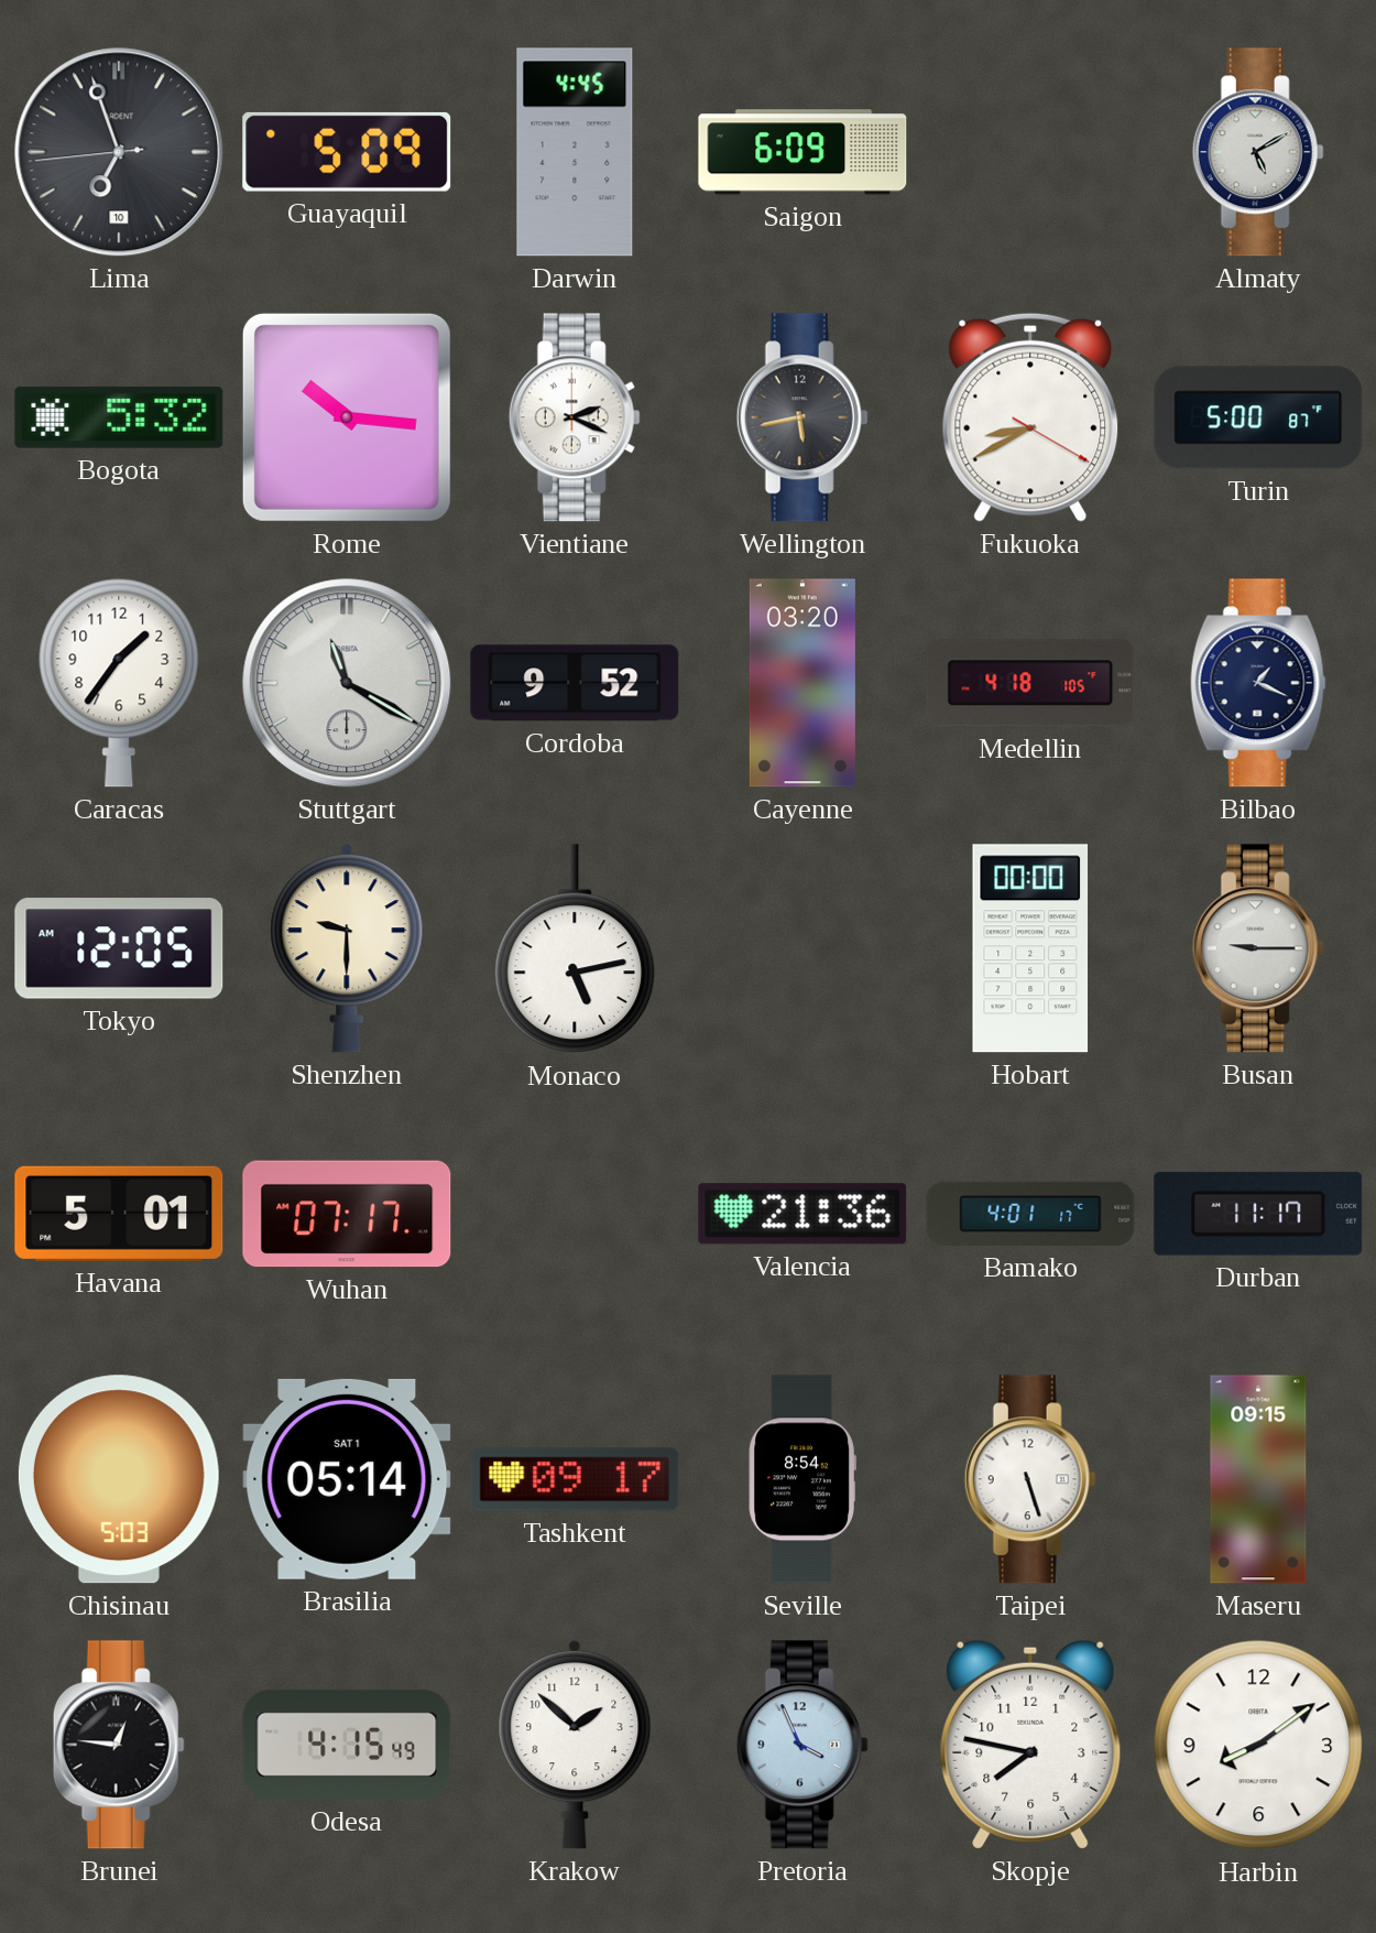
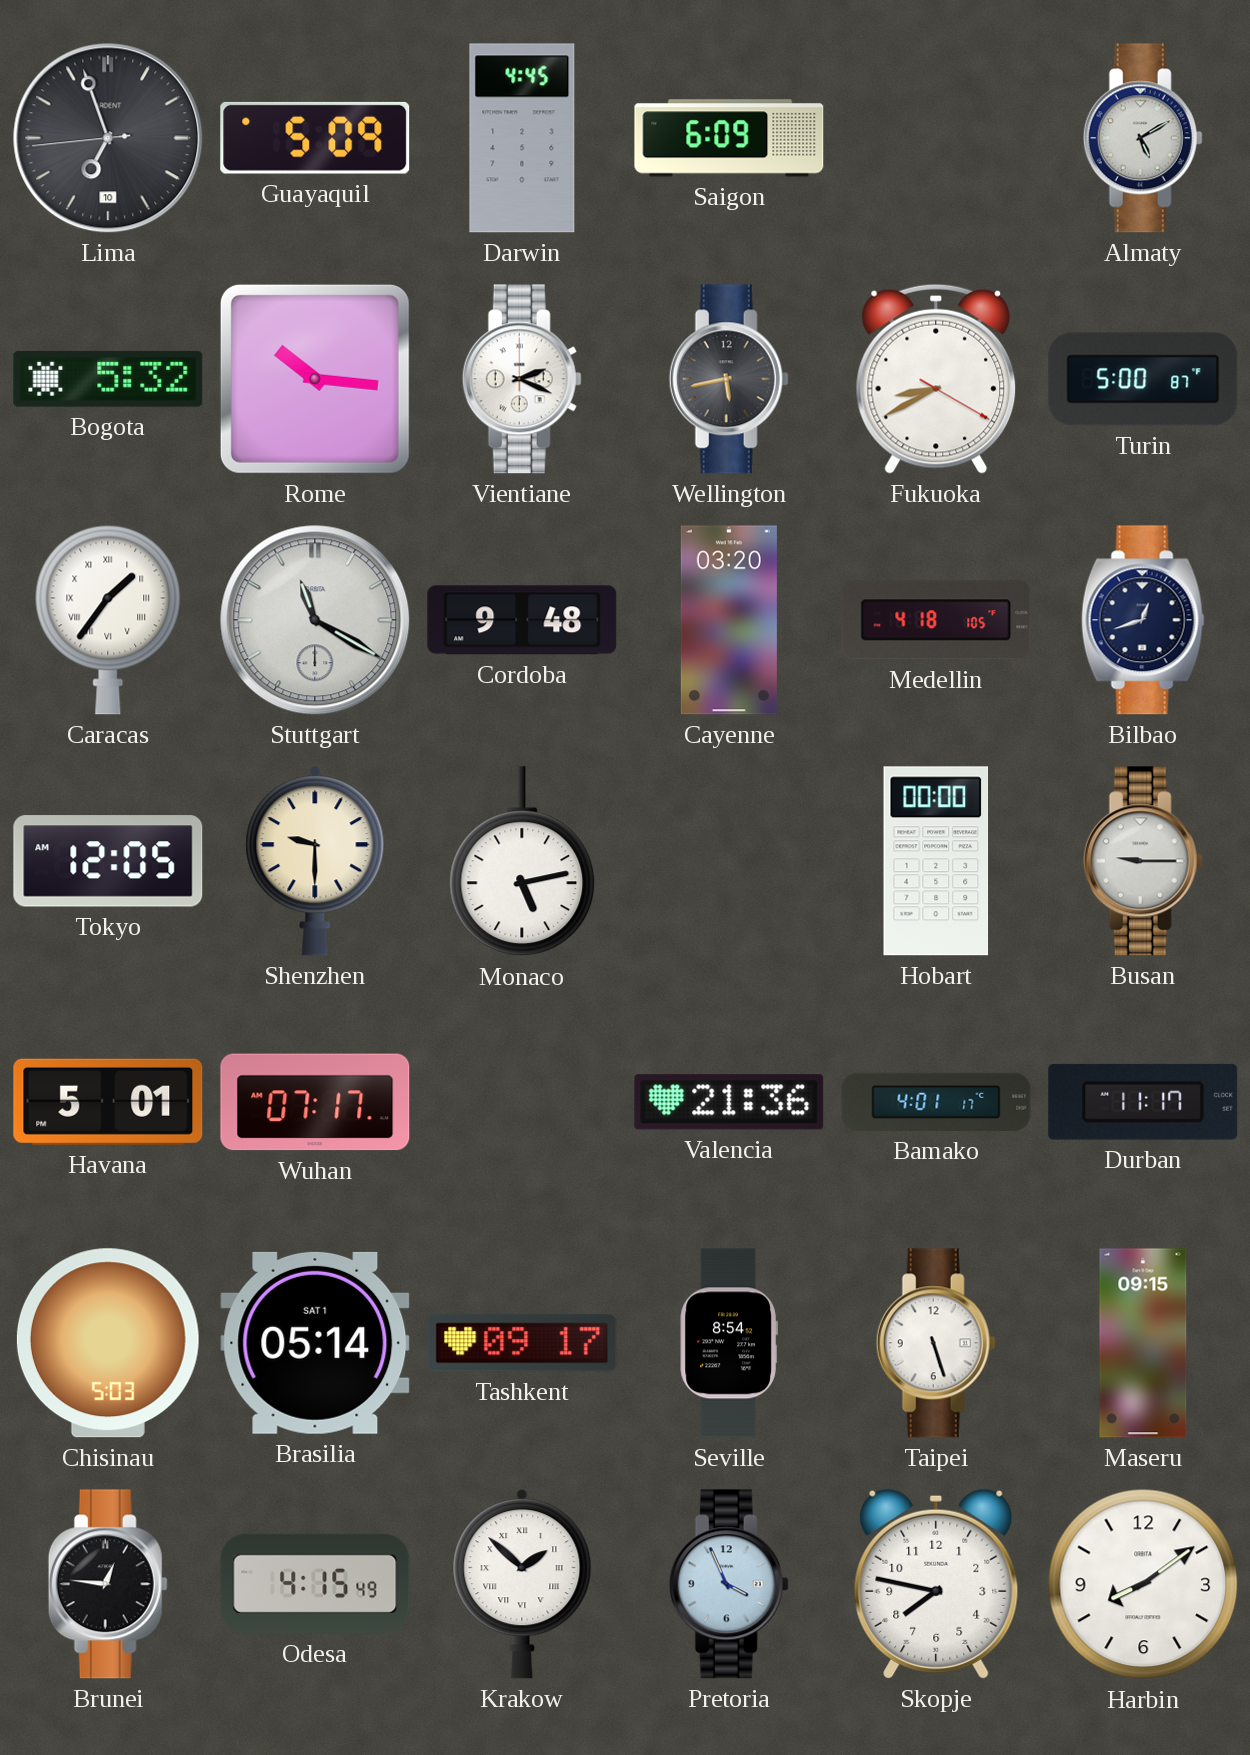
Caracas numerals: Arabic -> Roman (108, 620)
Cordoba: 9:52 -> 9:48 (522, 620)
Bilbao: 1:19 -> 12:42 (1143, 620)
Krakow numerals: Arabic -> Roman (522, 1584)
